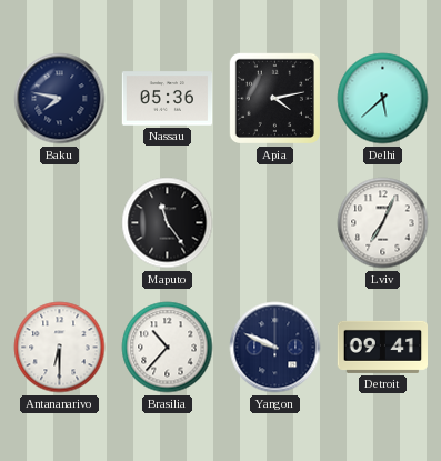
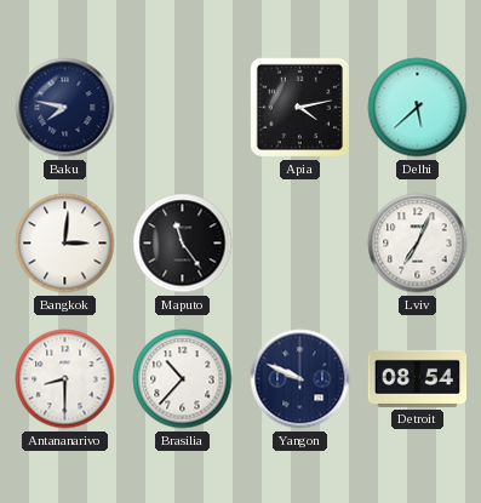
Nassau: 05:36 -> none (168, 99)
Bangkok: none -> 3:01 (65, 244)
Antananarivo: 6:30 -> 8:30 (65, 379)
Detroit: 09:41 -> 08:54 (417, 378)
